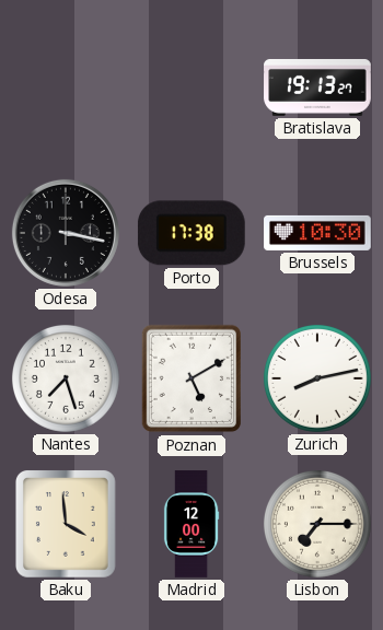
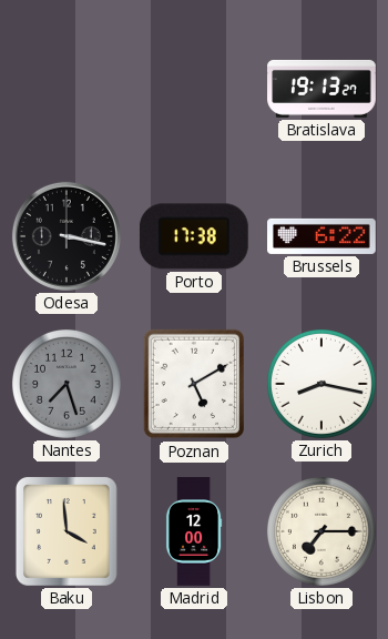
Brussels: 10:30 -> 6:22 (321, 236)
Nantes dial: white -> grey (67, 384)
Zurich: 8:13 -> 8:17 (321, 384)
